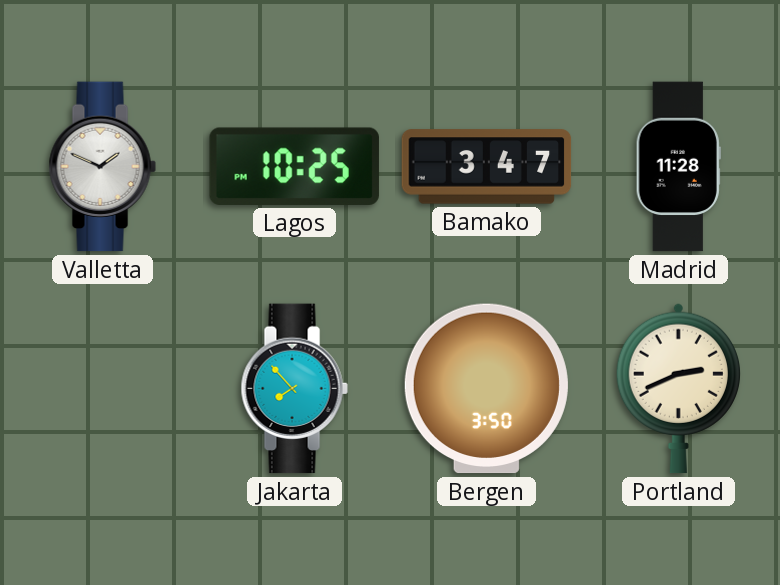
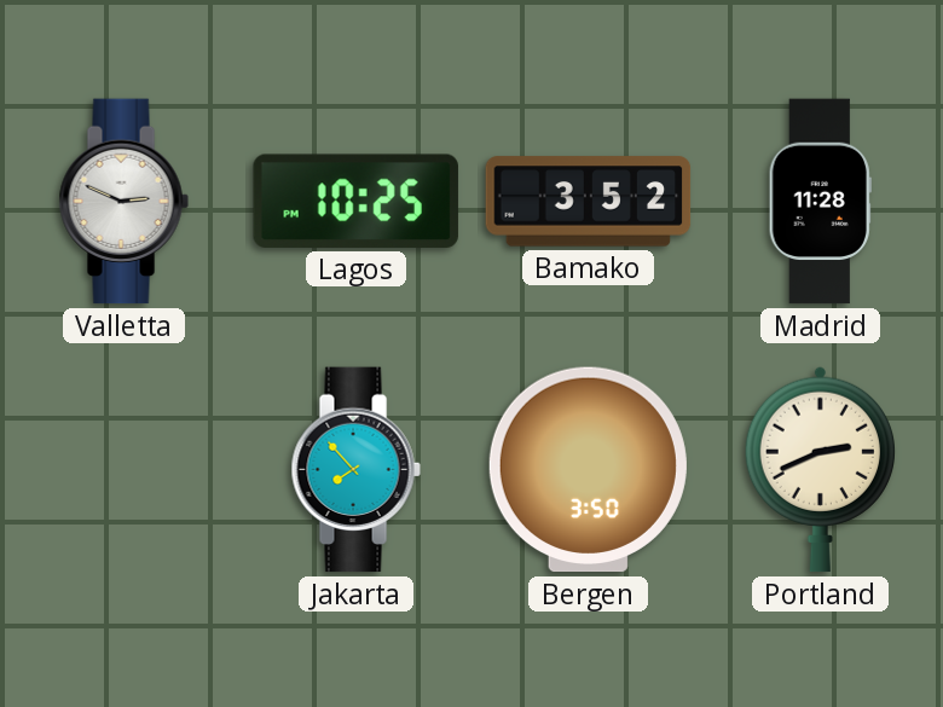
Valletta: 1:49 -> 2:49 (123, 202)
Bamako: 3:47 -> 3:52 (589, 202)
